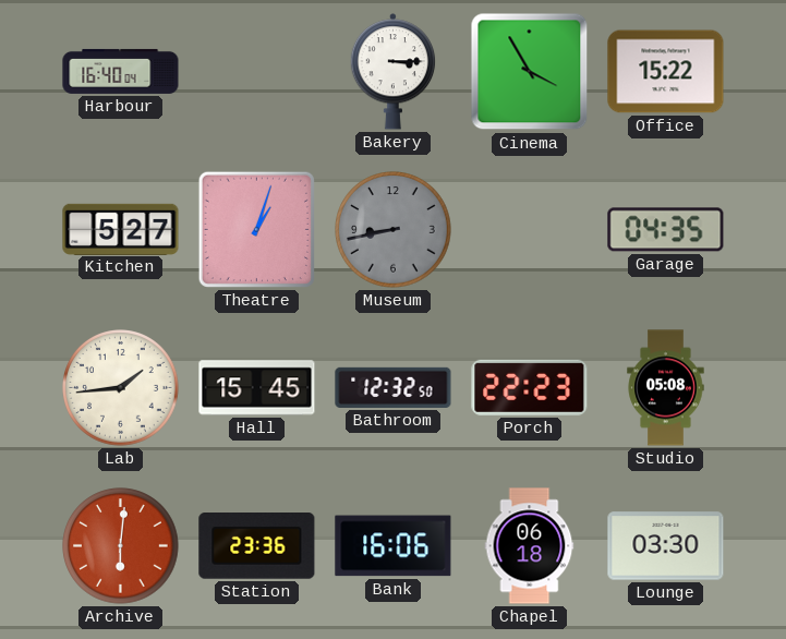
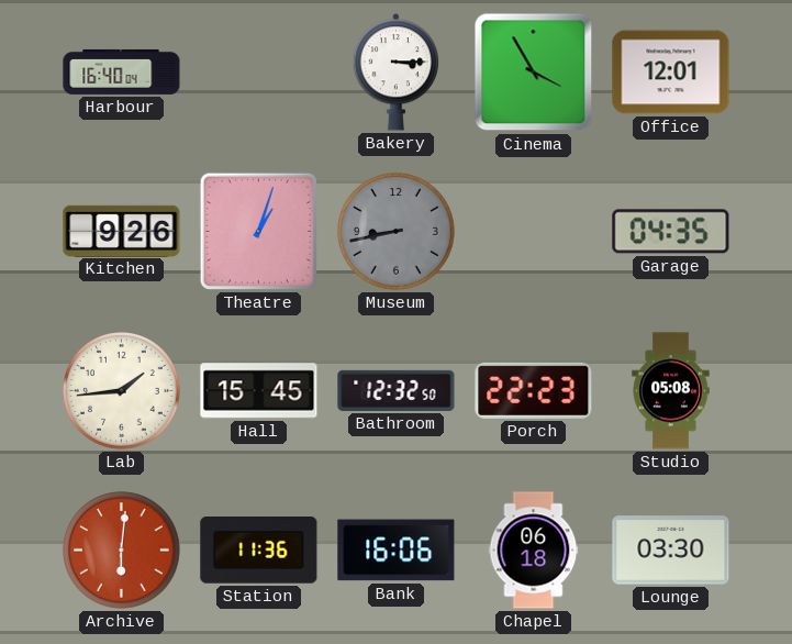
Office: 15:22 -> 12:01 (671, 73)
Kitchen: 5:27 -> 9:26 (122, 231)
Station: 23:36 -> 11:36 (259, 551)
